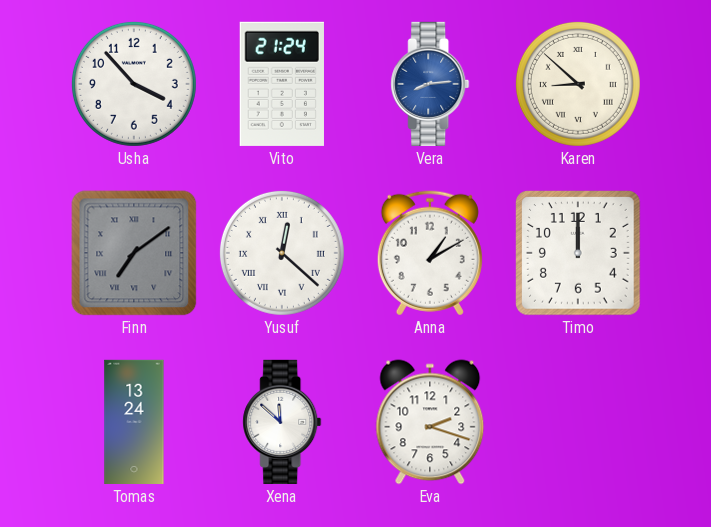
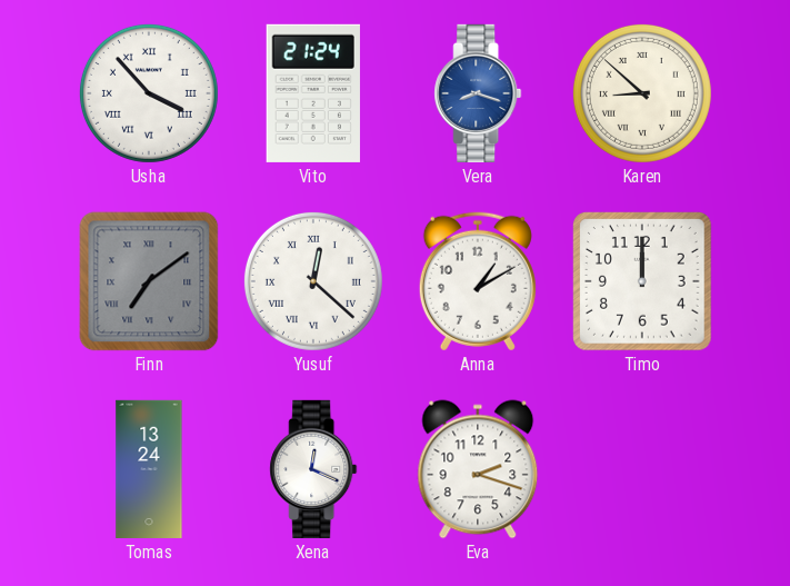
Usha numerals: Arabic -> Roman (149, 93)
Vera: 8:14 -> 8:18 (478, 93)
Xena: 11:52 -> 12:19 (313, 469)
